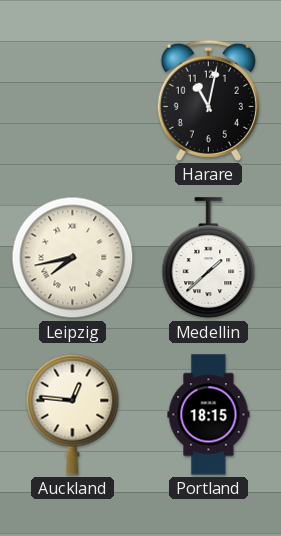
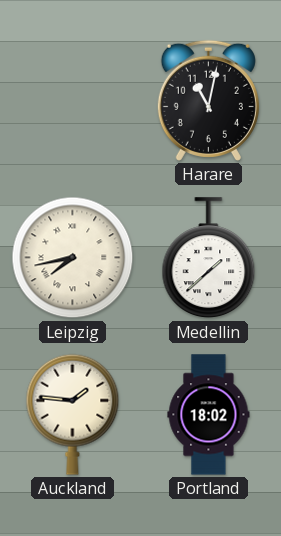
Auckland: 12:46 -> 1:46 (73, 414)
Portland: 18:15 -> 18:02 (209, 415)
